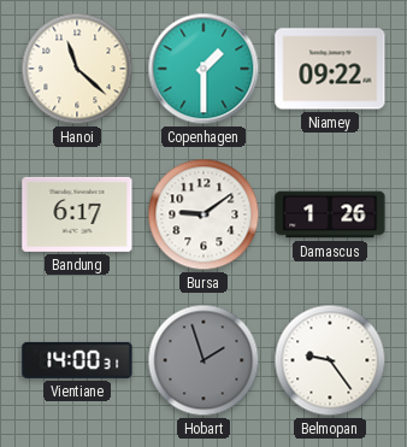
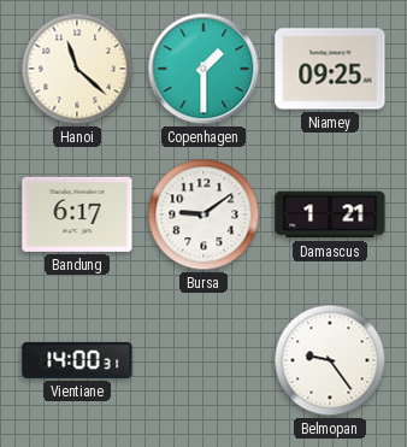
Niamey: 09:22 -> 09:25 (330, 69)
Damascus: 1:26 -> 1:21 (330, 214)
Hobart: 1:57 -> none (203, 360)
